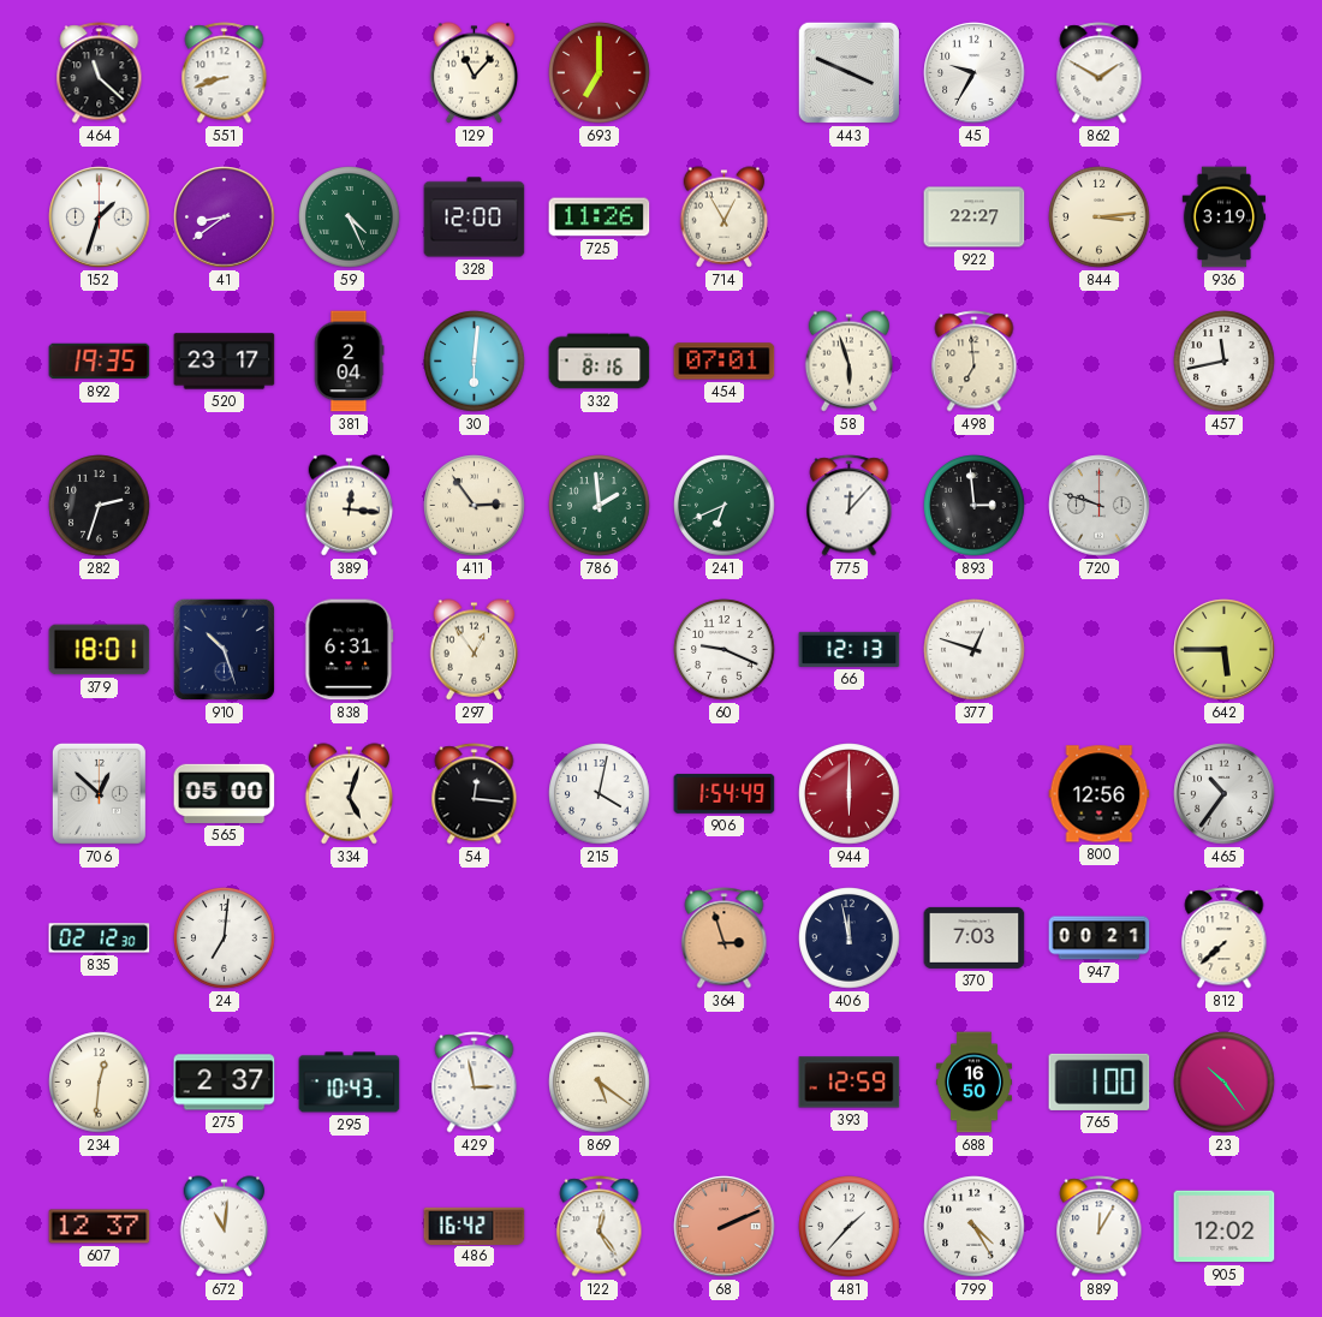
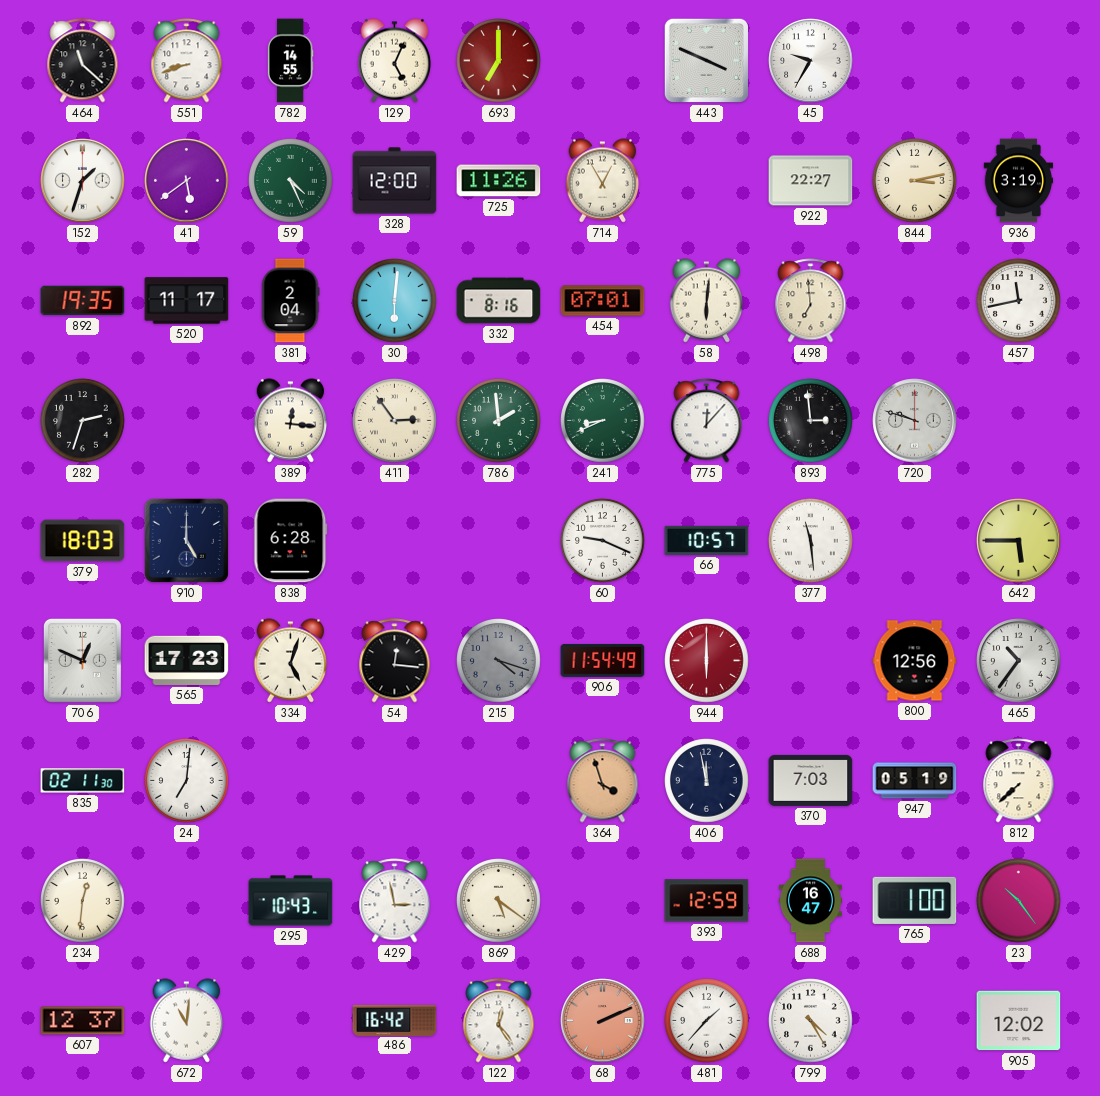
782: none -> 14:55 (290, 61)
129: 11:07 -> 5:04 (395, 61)
862: 1:50 -> none (1100, 73)
41: 8:39 -> 5:39 (187, 181)
844: 3:14 -> 3:13 (915, 181)
520: 23:17 -> 11:17 (187, 301)
58: 5:57 -> 6:01 (707, 301)
241: 6:41 -> 8:41 (603, 421)
379: 18:01 -> 18:03 (83, 541)
910: 10:27 -> 5:00 (186, 540)
838: 6:31 -> 6:28 (291, 541)
297: 12:54 -> none (475, 650)
66: 12:13 -> 10:57 (707, 540)
377: 12:48 -> 11:29 (811, 541)
706: 12:52 -> 12:49 (82, 660)
565: 05:00 -> 17:23 (187, 660)
215: 4:02 -> 4:18 (499, 661)
215 dial: white -> grey (499, 661)
906: 1:54 -> 11:54 (603, 660)
835: 02:12 -> 02:11 (83, 781)
364: 2:57 -> 3:57 (603, 781)
947: 00:21 -> 05:19 (915, 781)
275: 2:37 -> none (225, 1083)
688: 16:50 -> 16:47 (810, 901)
889: 12:05 -> none (1100, 1227)
